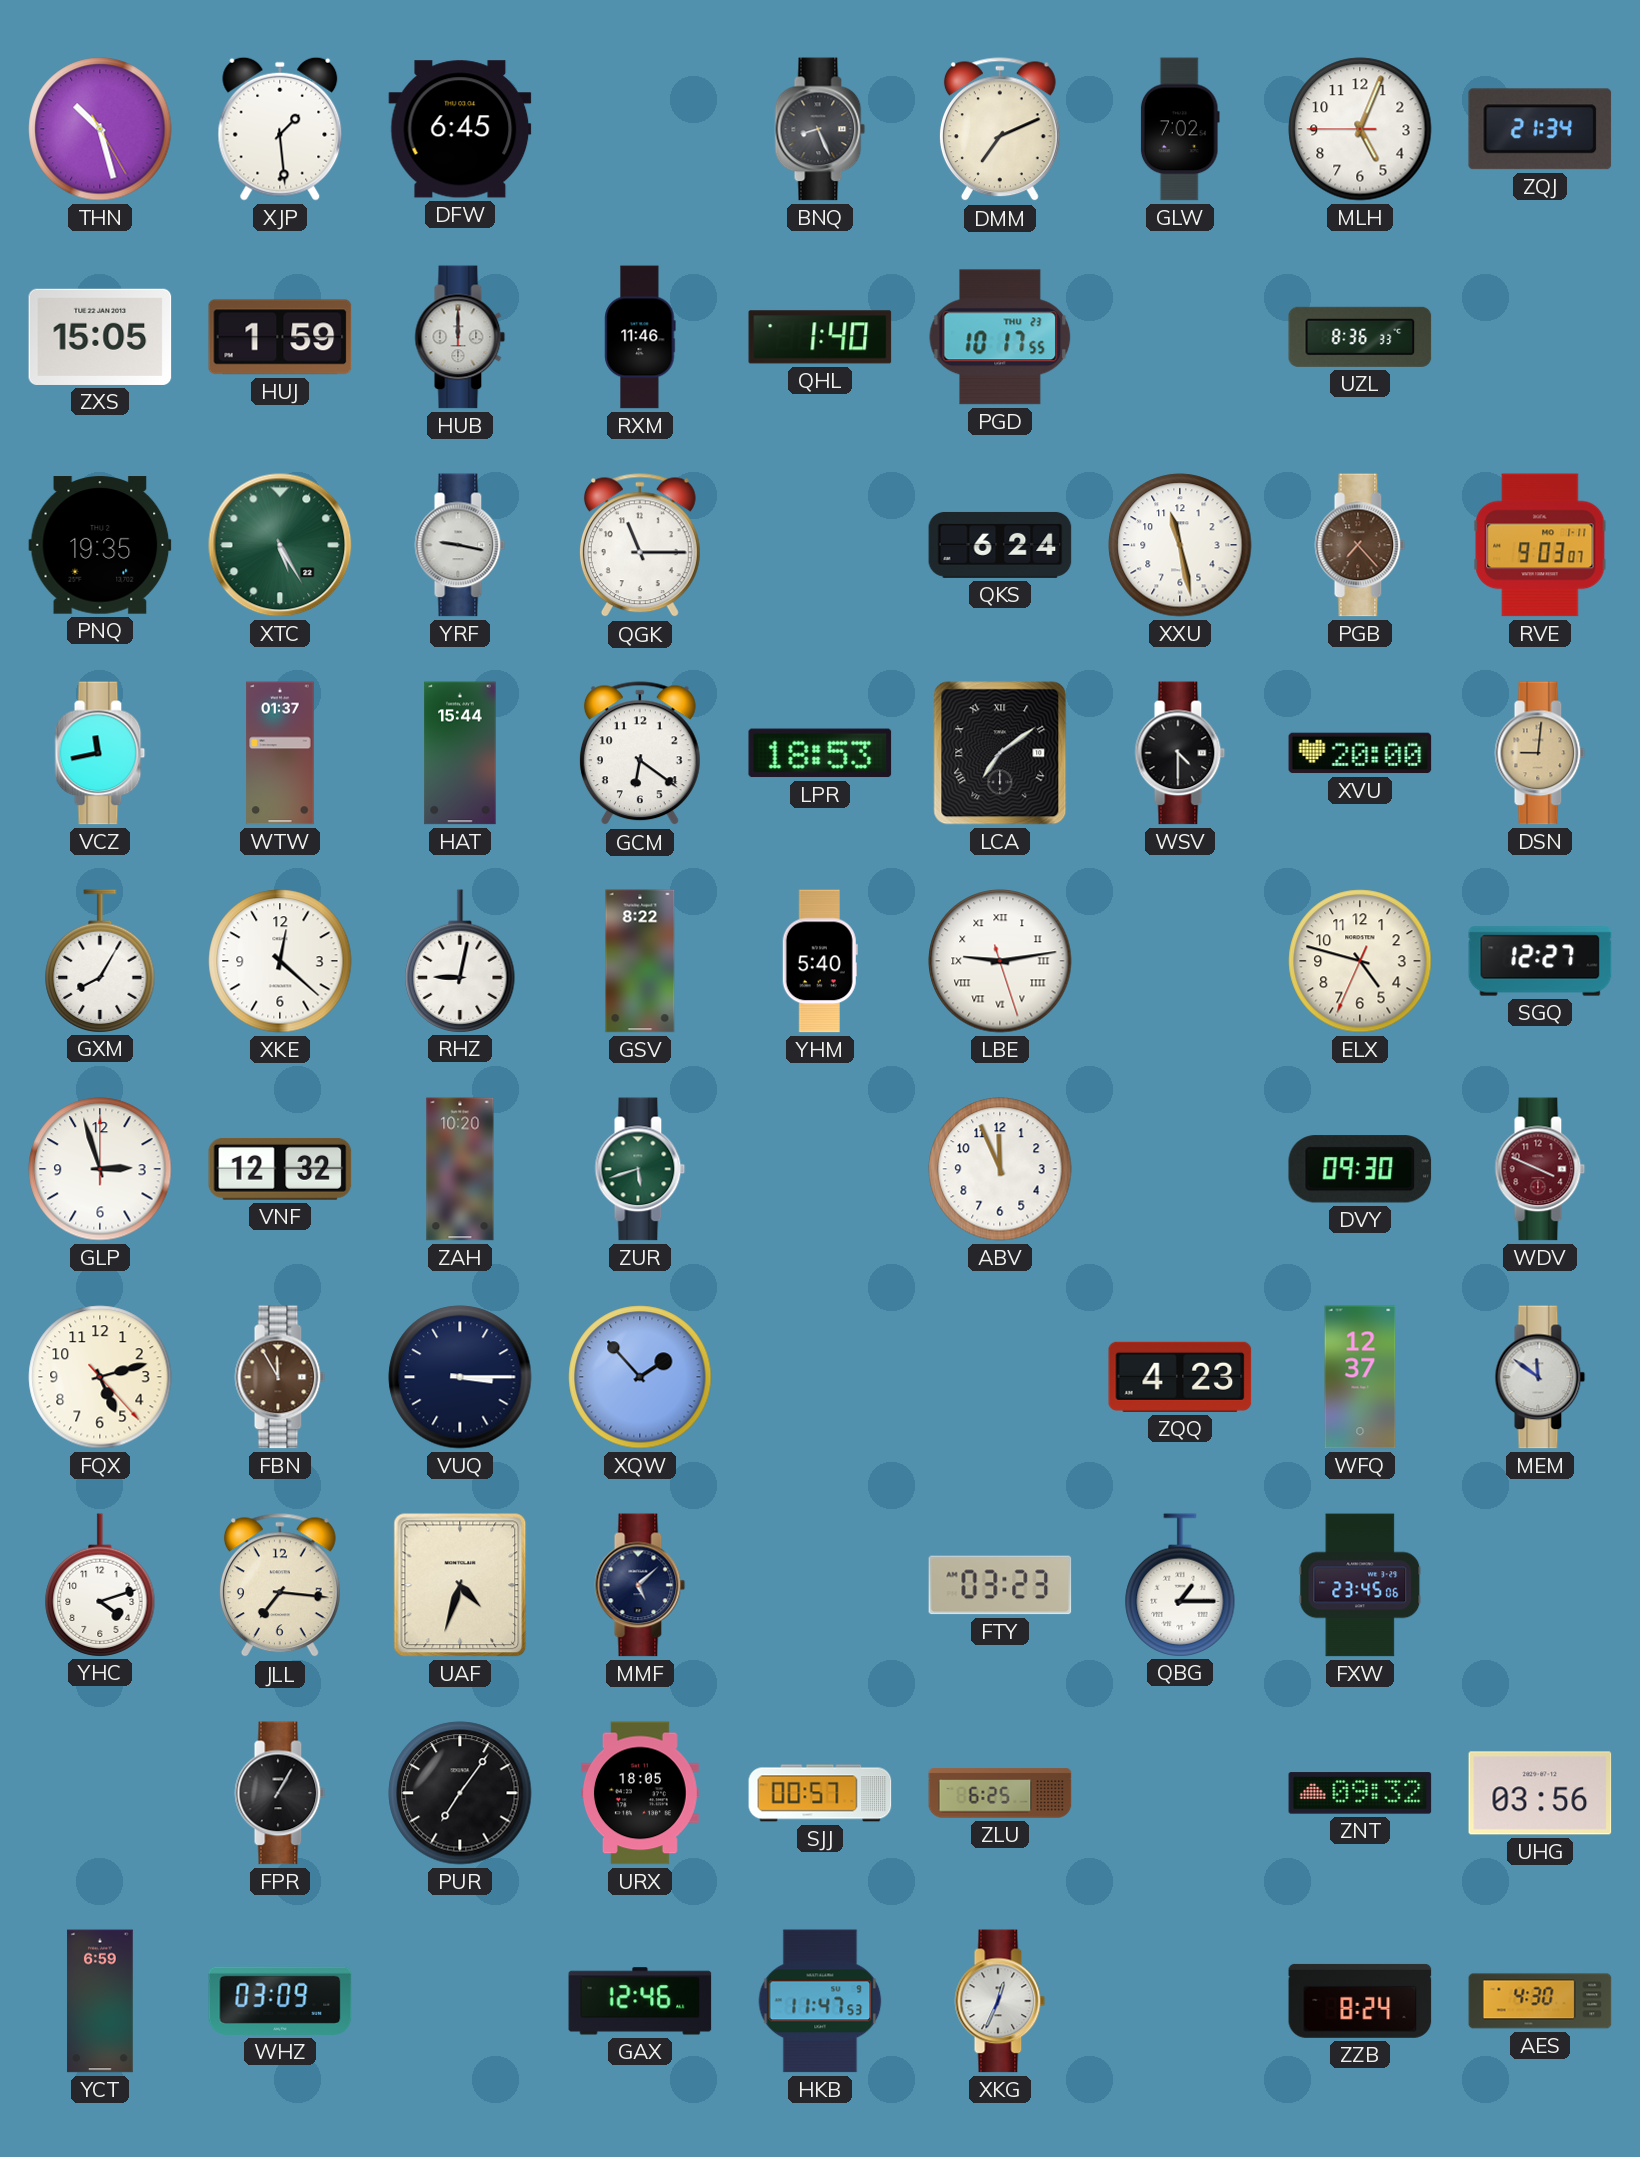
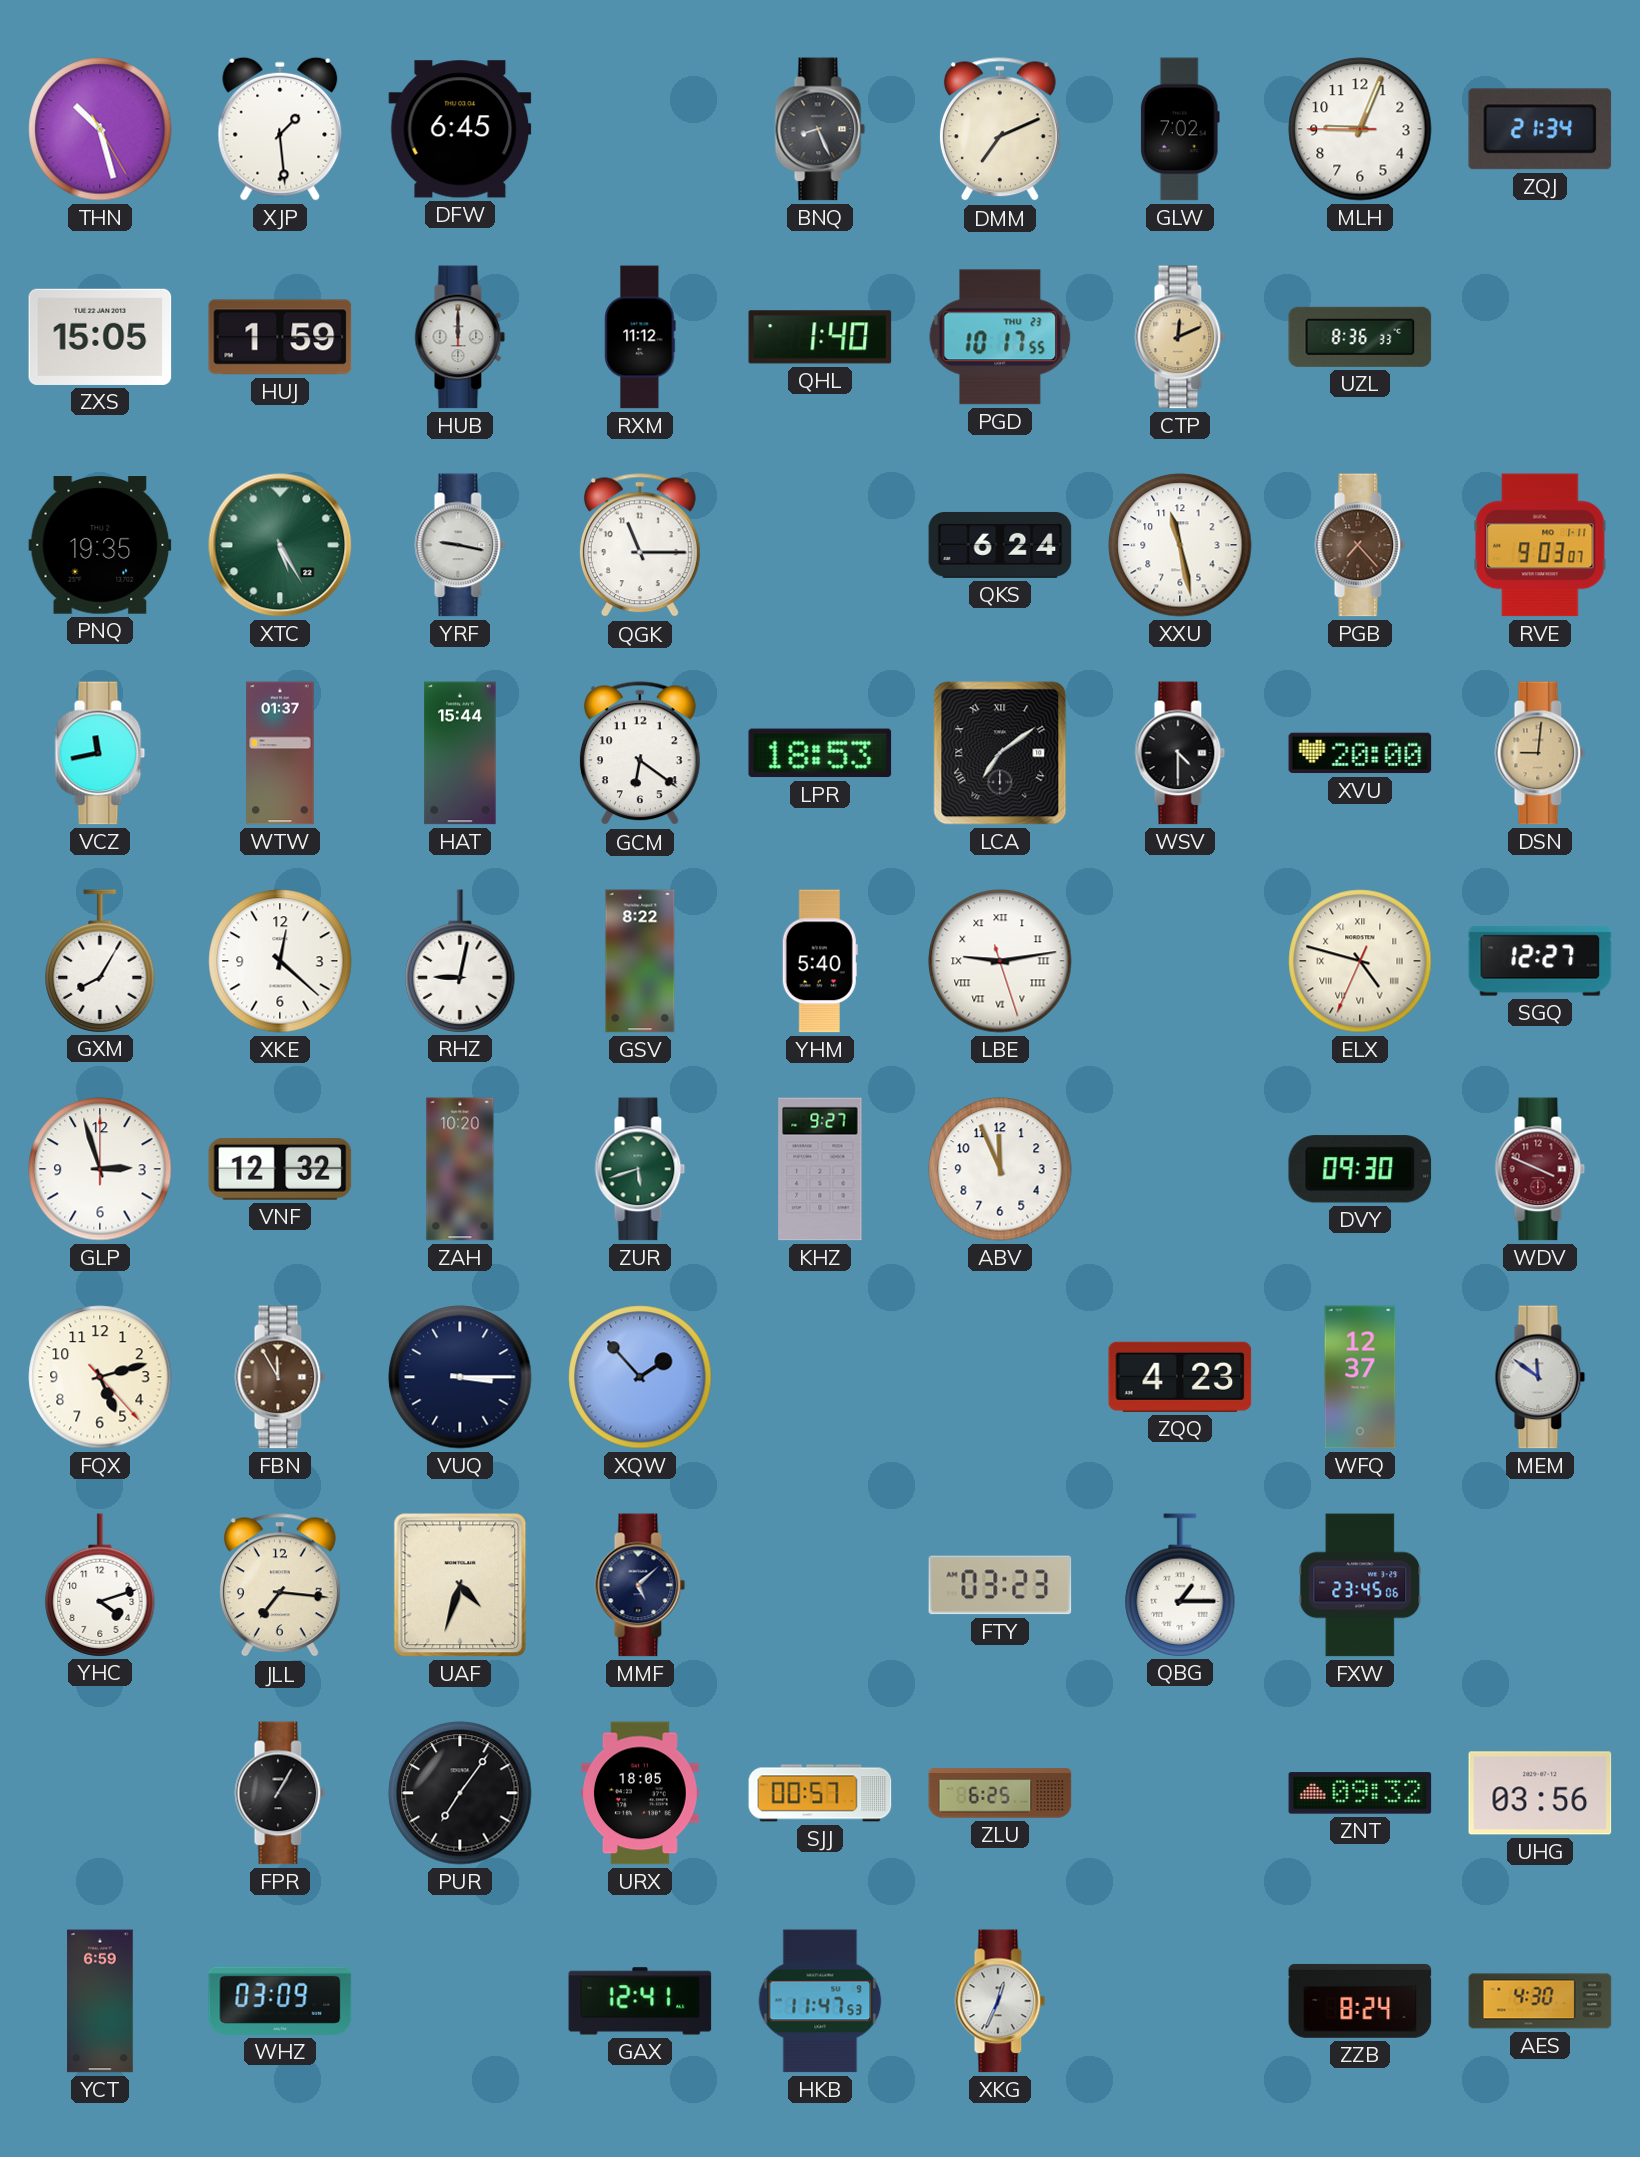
MLH: 5:03 -> 9:03 (1360, 129)
RXM: 11:46 -> 11:12 (640, 337)
CTP: none -> 12:11 (1180, 337)
ELX numerals: Arabic -> Roman (1360, 961)
KHZ: none -> 9:27 (820, 1169)
GAX: 12:46 -> 12:41 (640, 2001)
